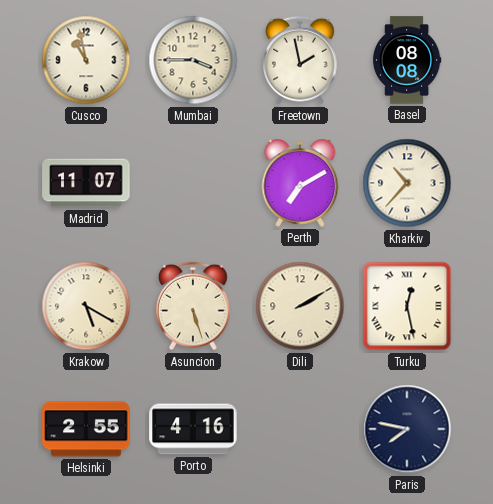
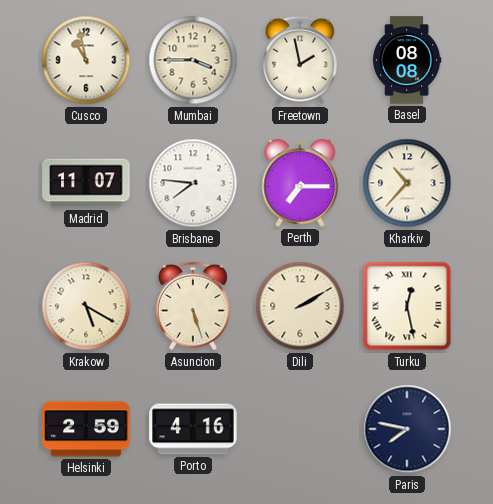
Brisbane: none -> 7:46 (193, 183)
Perth: 7:10 -> 7:15 (300, 184)
Helsinki: 2:55 -> 2:59 (86, 429)
